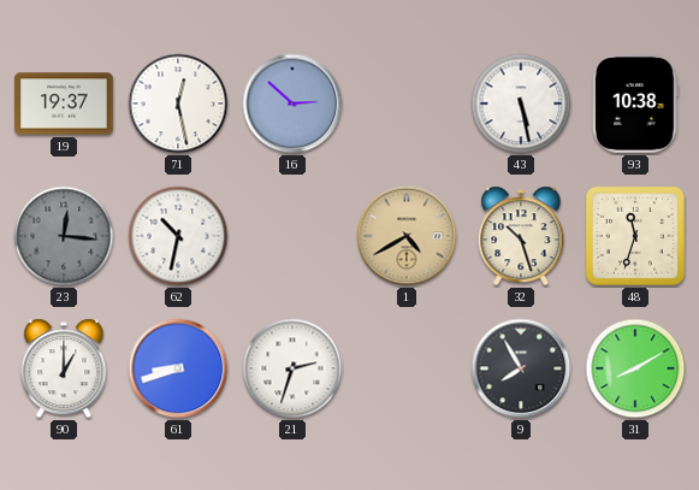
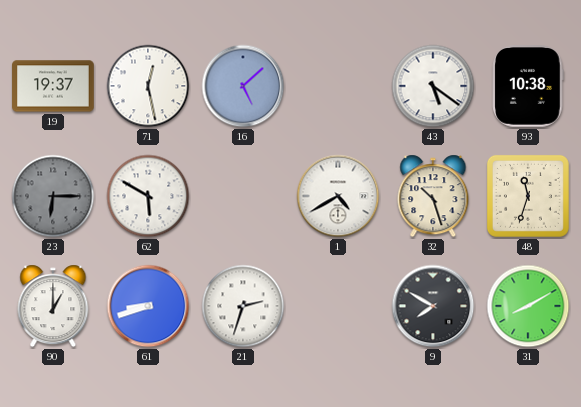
16: 2:52 -> 5:08 (243, 86)
43: 5:28 -> 5:21 (433, 86)
23: 12:16 -> 6:15 (53, 196)
62: 10:32 -> 5:50 (148, 196)
1 dial: champagne -> white (338, 196)
9: 7:55 -> 7:50 (433, 306)
